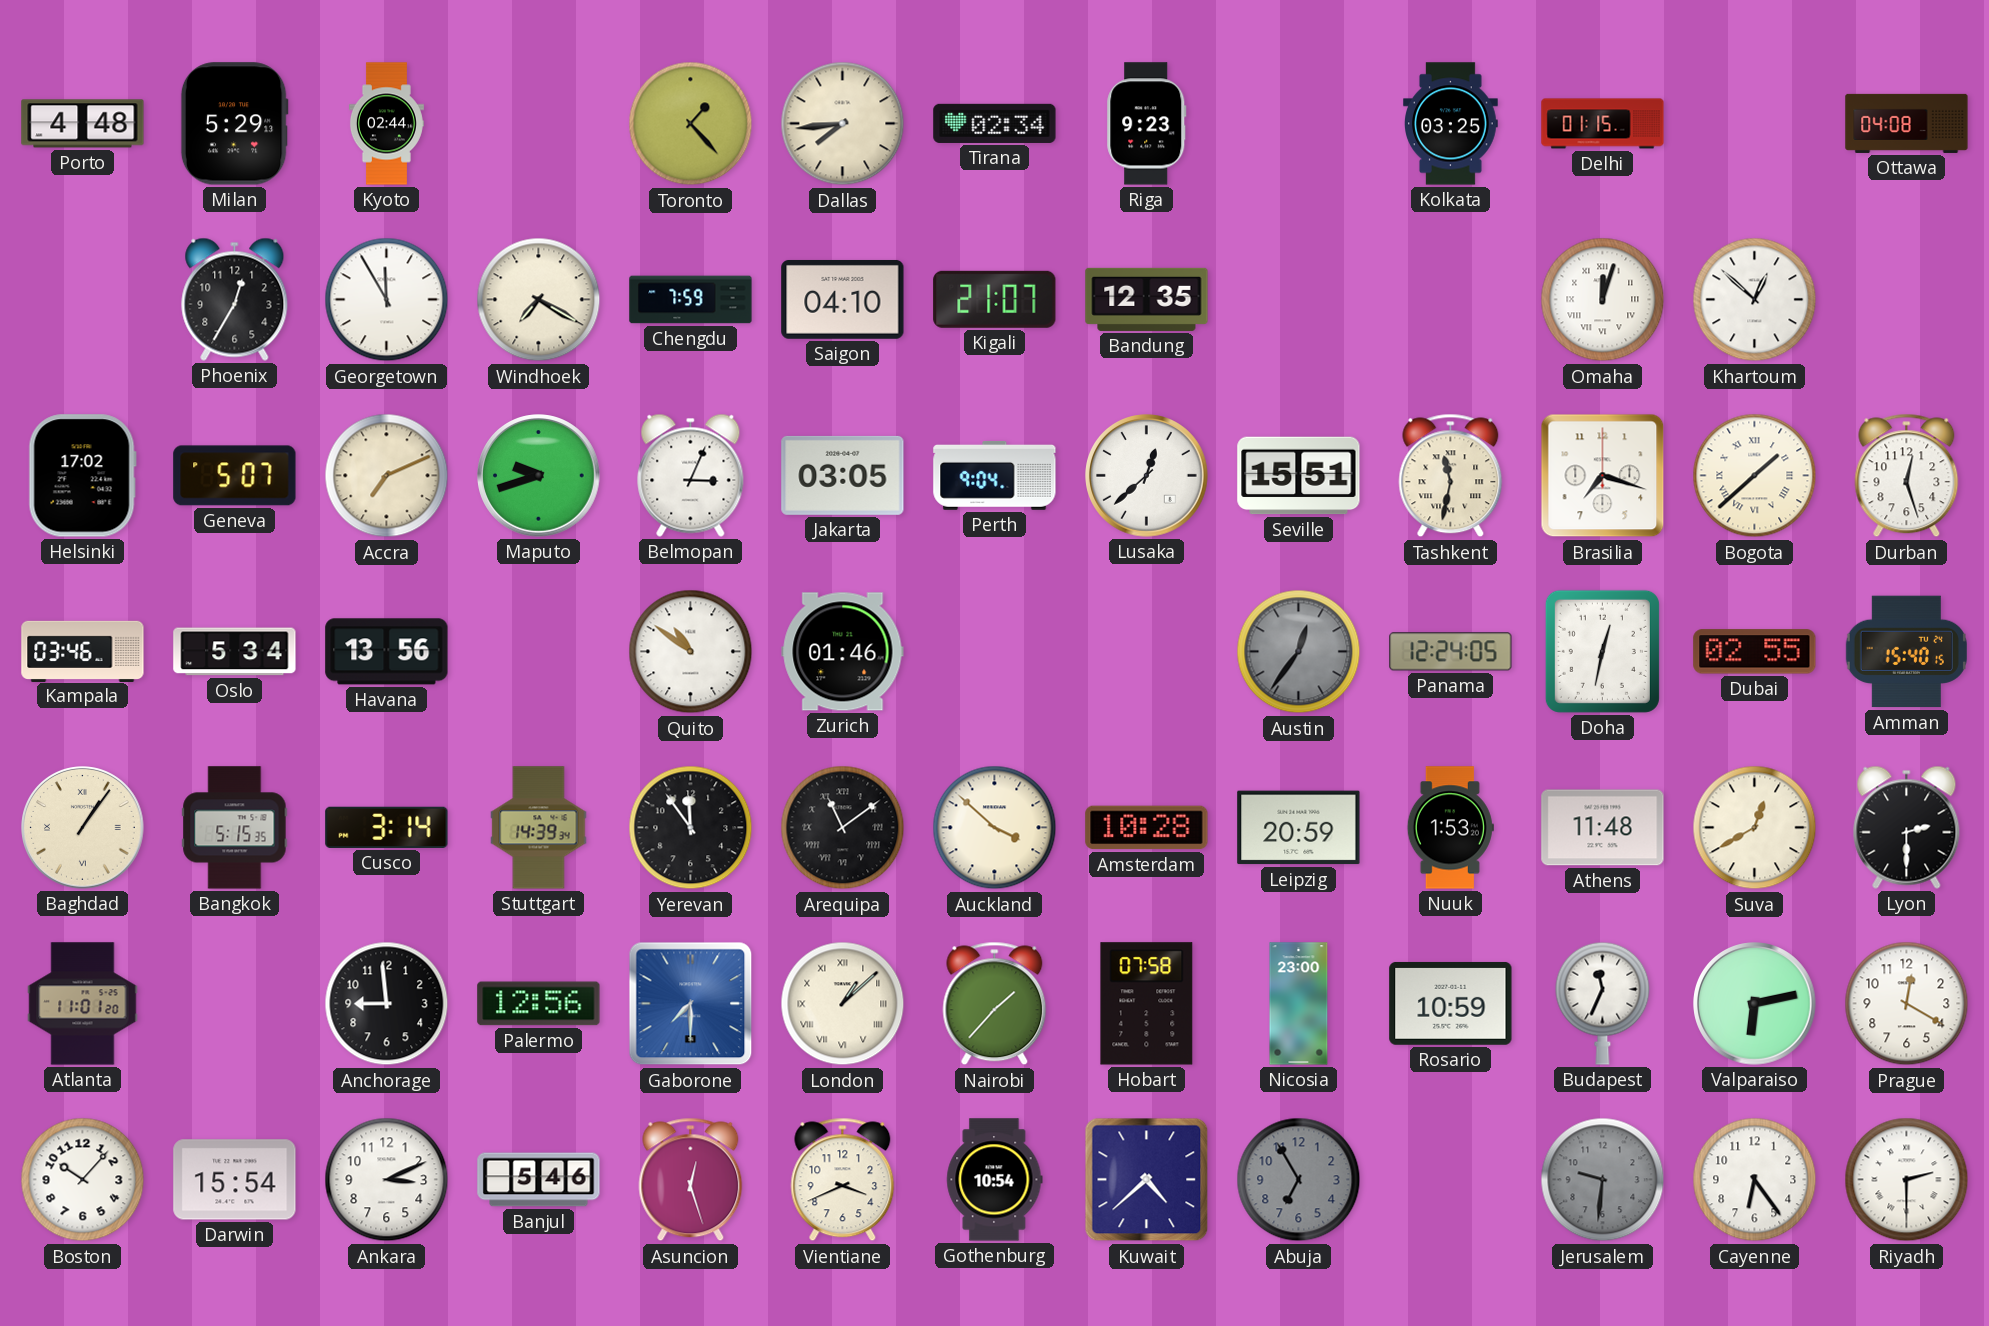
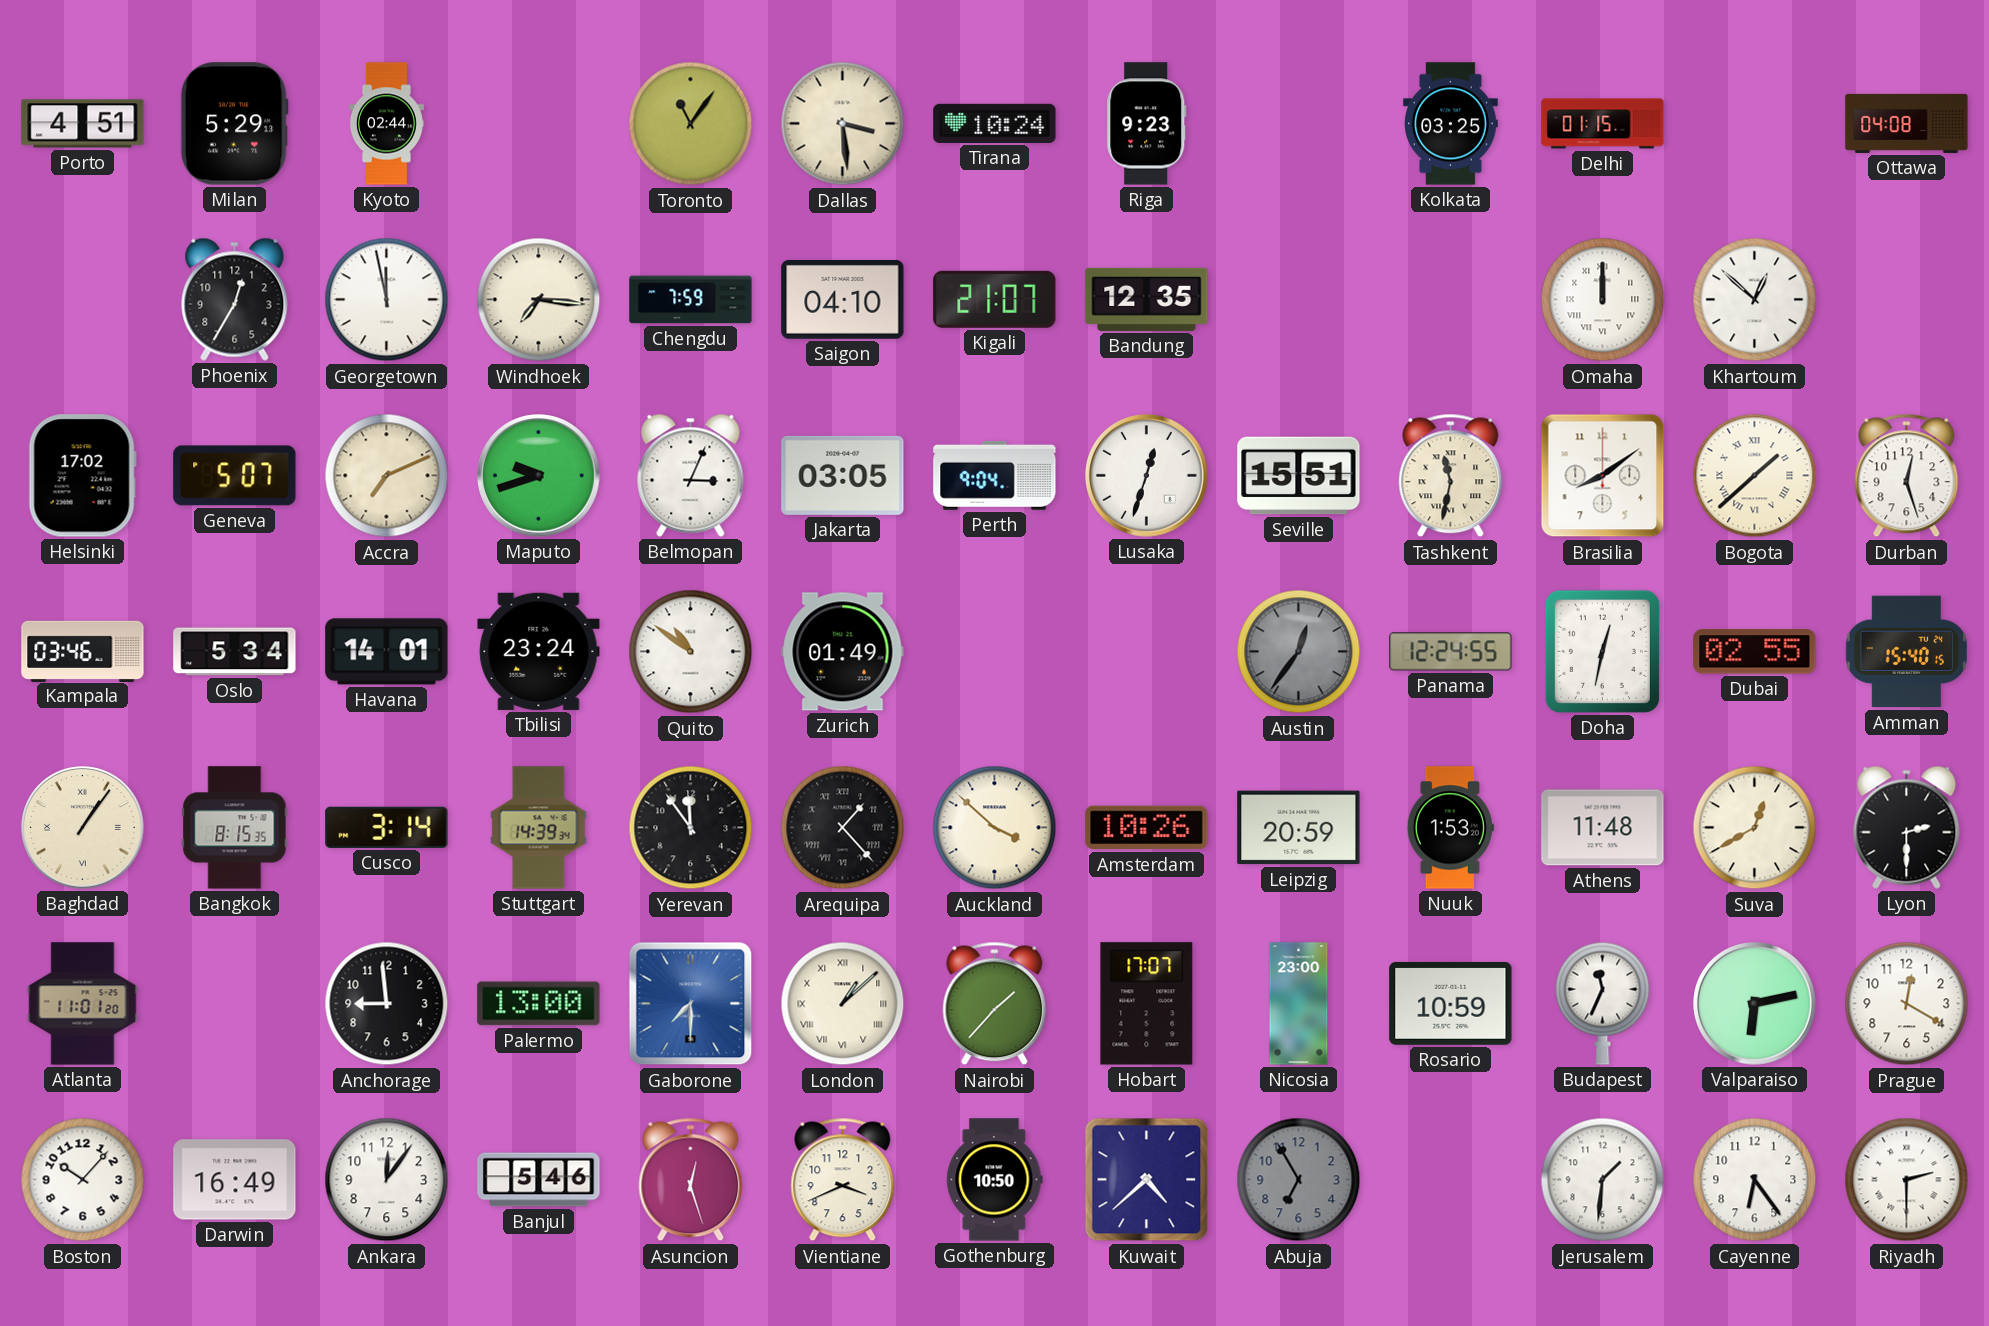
Porto: 4:48 -> 4:51 (83, 124)
Toronto: 1:23 -> 11:06 (691, 124)
Dallas: 7:44 -> 3:29 (843, 124)
Tirana: 02:34 -> 10:24 (995, 123)
Georgetown: 11:55 -> 11:58 (387, 300)
Windhoek: 7:20 -> 7:16 (539, 300)
Omaha: 12:03 -> 12:00 (1603, 300)
Lusaka: 12:38 -> 12:33 (1147, 476)
Brasilia: 7:18 -> 8:09 (1603, 476)
Havana: 13:56 -> 14:01 (387, 652)
Tbilisi: none -> 23:24 (539, 651)
Zurich: 01:46 -> 01:49 (843, 652)
Panama: 12:24:05 -> 12:24:55 (1451, 652)
Bangkok: 5:15 -> 8:15 (235, 828)
Arequipa: 11:09 -> 1:23 (843, 828)
Amsterdam: 10:28 -> 10:26 (1147, 828)
Palermo: 12:56 -> 13:00 (539, 1004)
Hobart: 07:58 -> 17:07 (1147, 1004)
Darwin: 15:54 -> 16:49 (235, 1180)
Ankara: 3:11 -> 12:06 (387, 1180)
Gothenburg: 10:54 -> 10:50 (995, 1180)
Jerusalem: 9:31 -> 1:31 (1603, 1180)
Jerusalem dial: grey -> white (1603, 1180)
